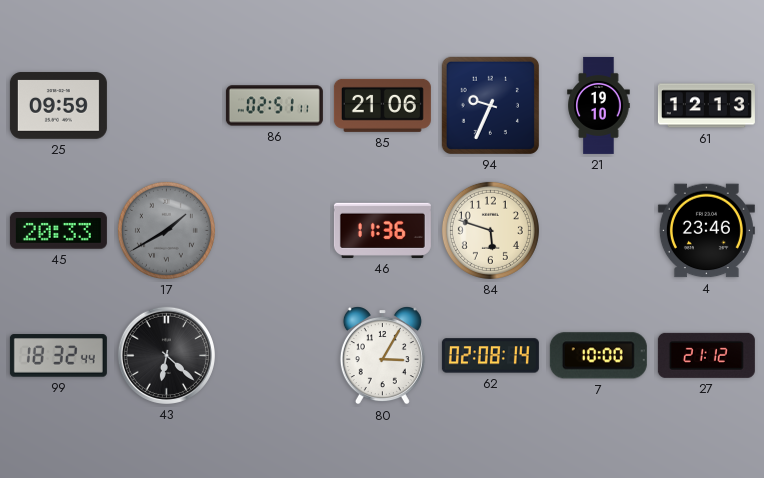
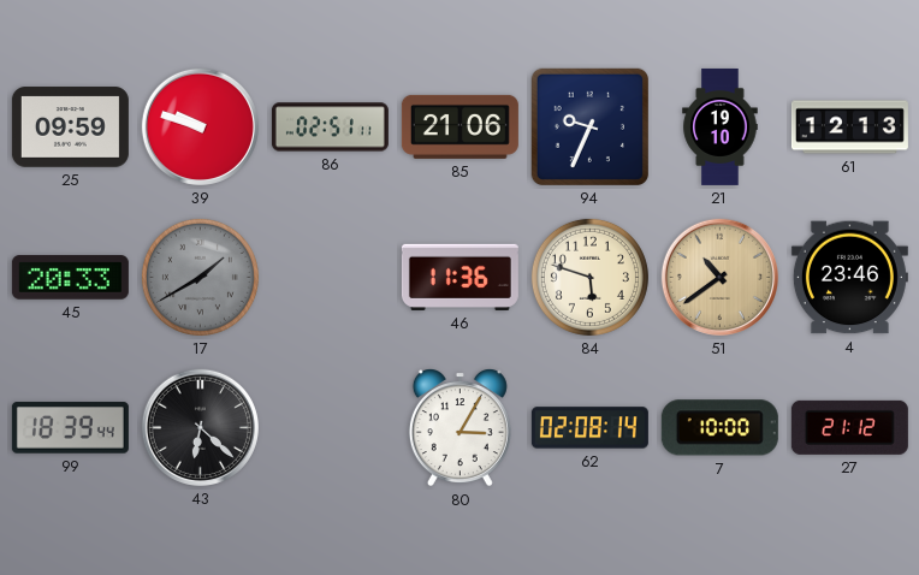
39: none -> 9:48 (200, 126)
51: none -> 10:39 (719, 277)
99: 18:32 -> 18:39 (70, 428)
